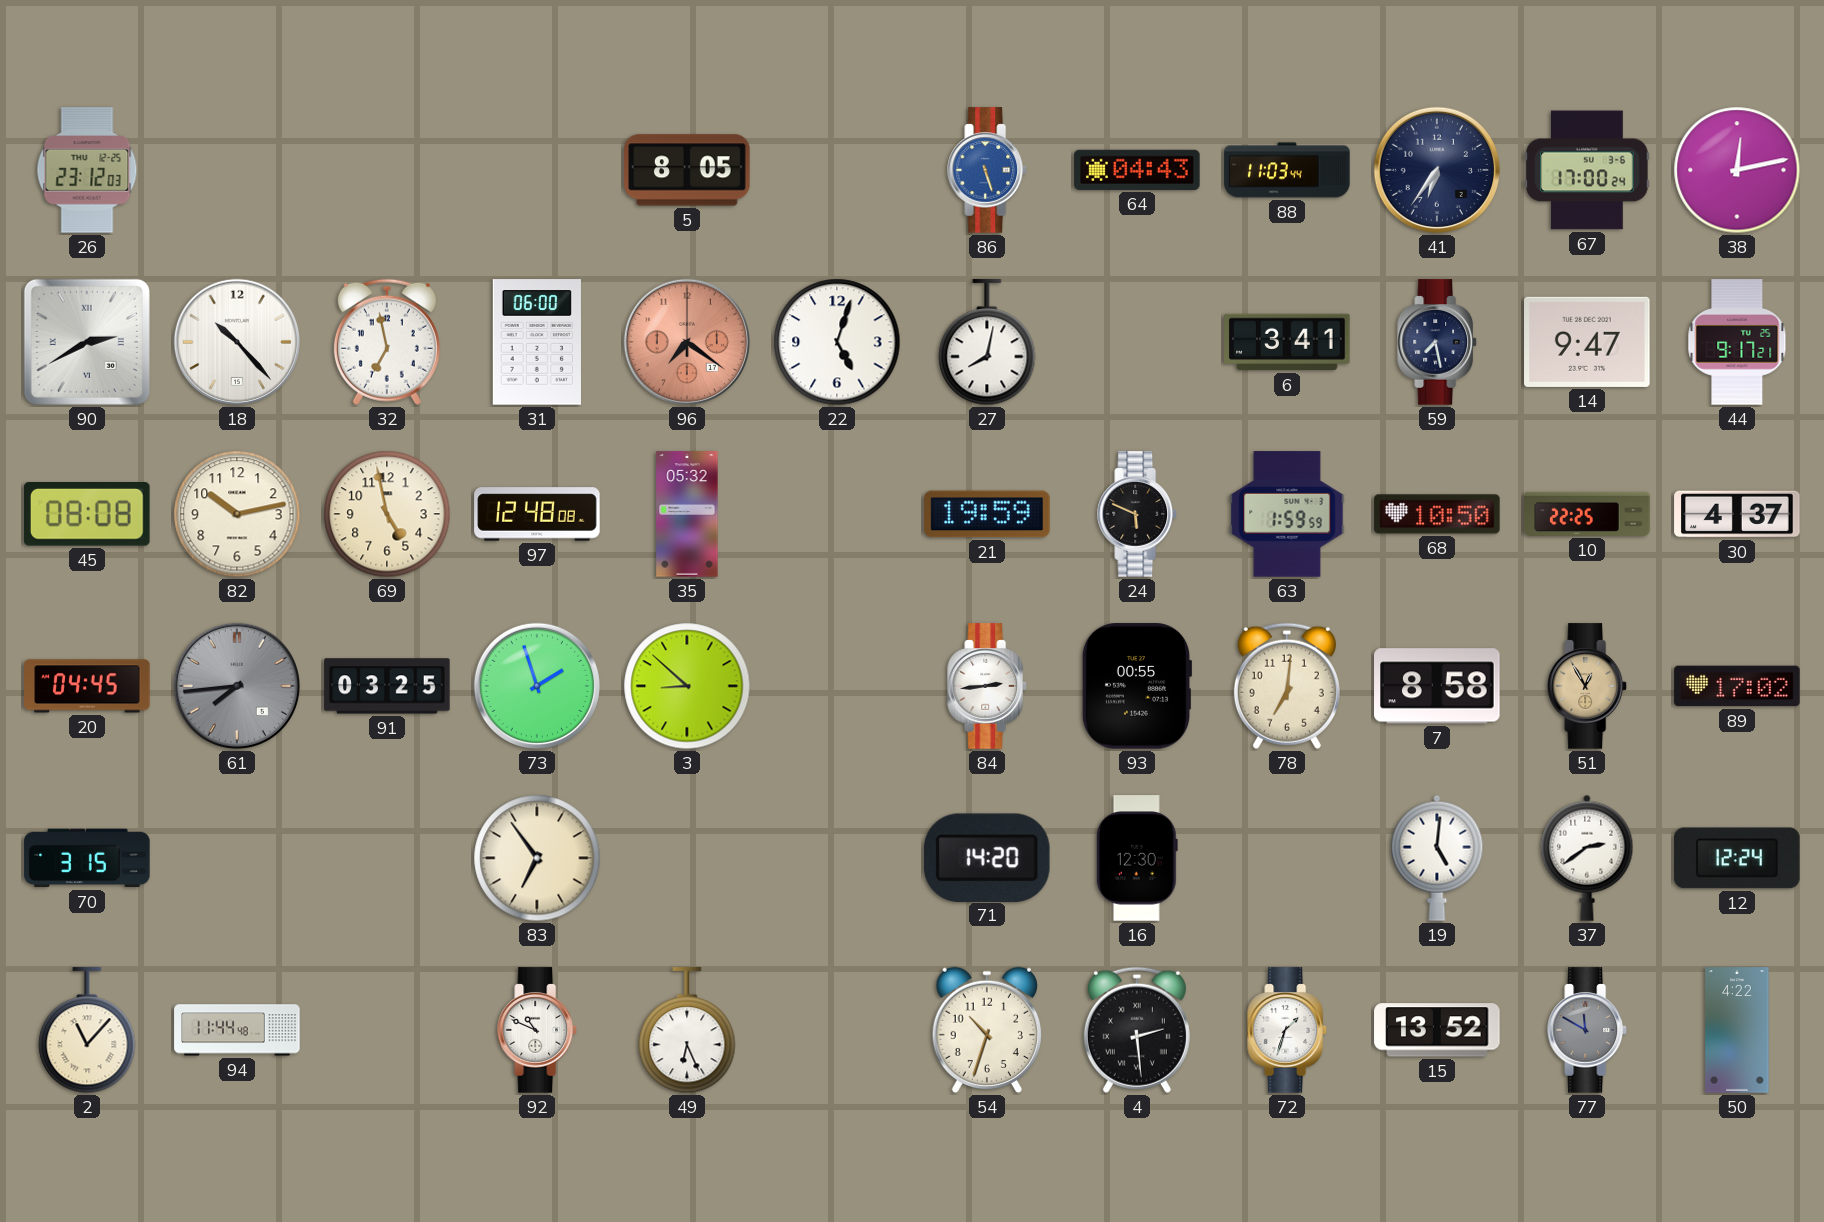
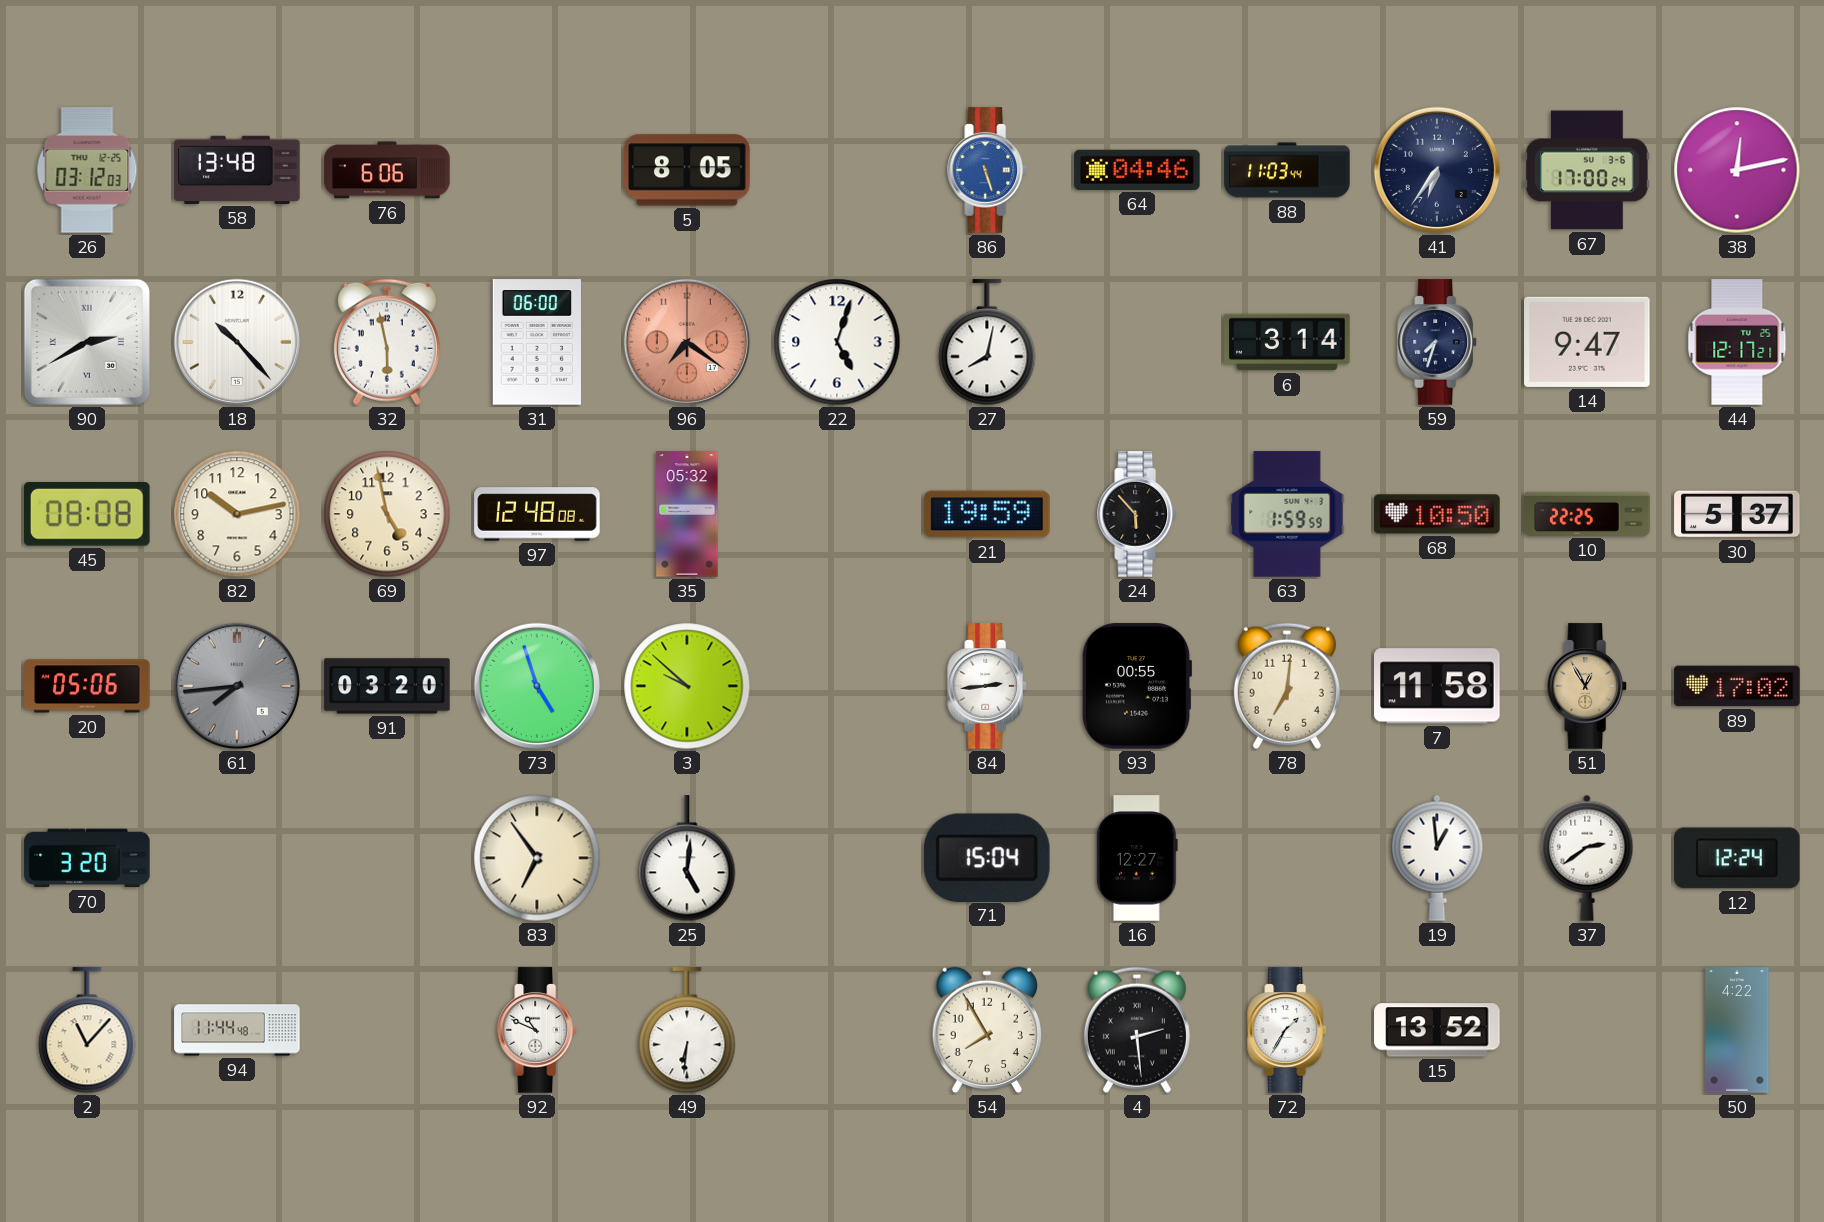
26: 23:12 -> 03:12 (87, 170)
58: none -> 13:48 (237, 170)
76: none -> 6:06 (387, 170)
64: 04:43 -> 04:46 (1137, 170)
32: 6:58 -> 5:58 (387, 342)
6: 3:41 -> 3:14 (1287, 342)
59: 7:28 -> 7:33 (1438, 342)
44: 9:17 -> 12:17 (1737, 342)
24: 5:49 -> 5:53 (1138, 514)
30: 4:37 -> 5:37 (1737, 514)
20: 04:45 -> 05:06 (87, 686)
91: 03:25 -> 03:20 (387, 686)
73: 1:57 -> 4:57 (537, 686)
3: 8:52 -> 9:52 (687, 686)
7: 8:58 -> 11:58 (1437, 686)
70: 3:15 -> 3:20 (87, 858)
25: none -> 5:01 (687, 859)
71: 14:20 -> 15:04 (987, 857)
16: 12:30 -> 12:27 (1137, 858)
19: 5:01 -> 12:59 (1437, 858)
49: 6:26 -> 6:31 (687, 1031)
54: 10:33 -> 7:55 (986, 1030)
72: 1:33 -> 1:35 (1288, 1030)
77: 11:50 -> none (1588, 1030)
